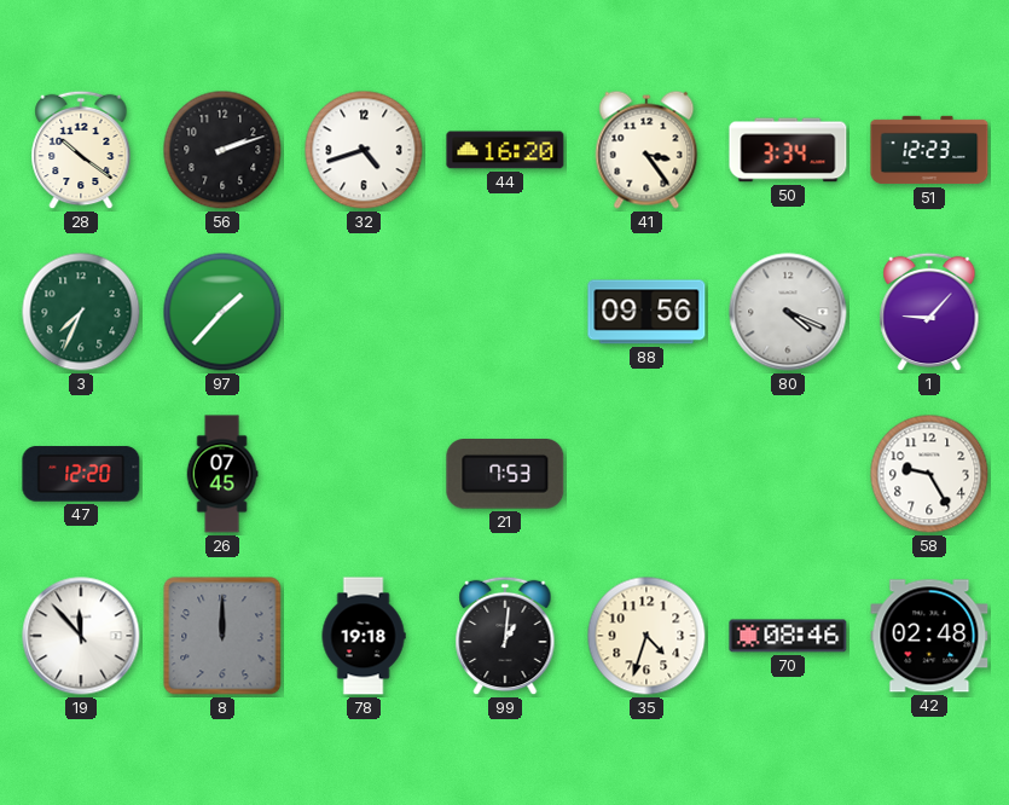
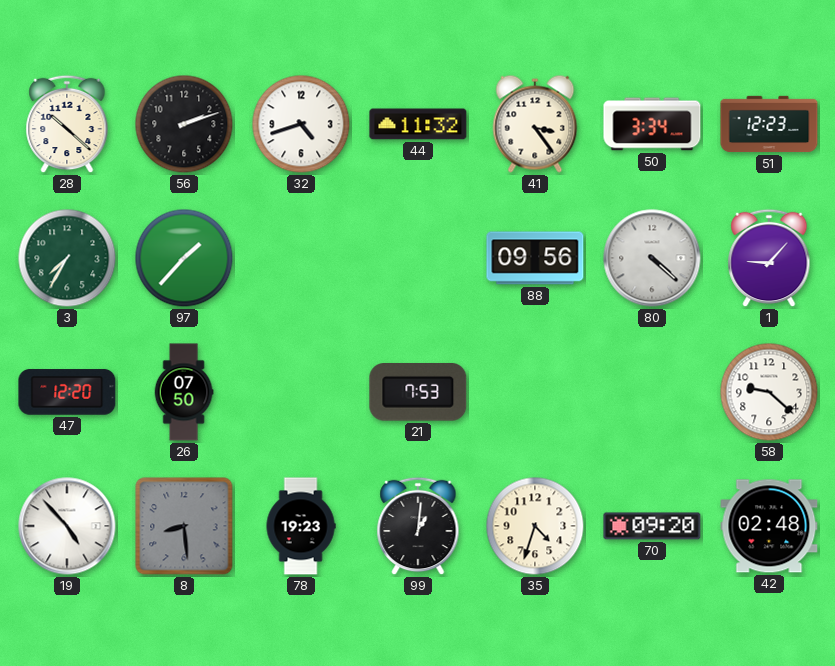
28: 10:21 -> 10:22 (67, 124)
44: 16:20 -> 11:32 (418, 124)
3: 7:34 -> 7:35 (67, 258)
80: 4:19 -> 4:22 (652, 258)
26: 07:45 -> 07:50 (184, 392)
58: 9:25 -> 9:22 (769, 392)
19: 11:53 -> 4:53 (67, 526)
8: 12:00 -> 8:29 (184, 526)
78: 19:18 -> 19:23 (301, 526)
70: 08:46 -> 09:20 (652, 526)
